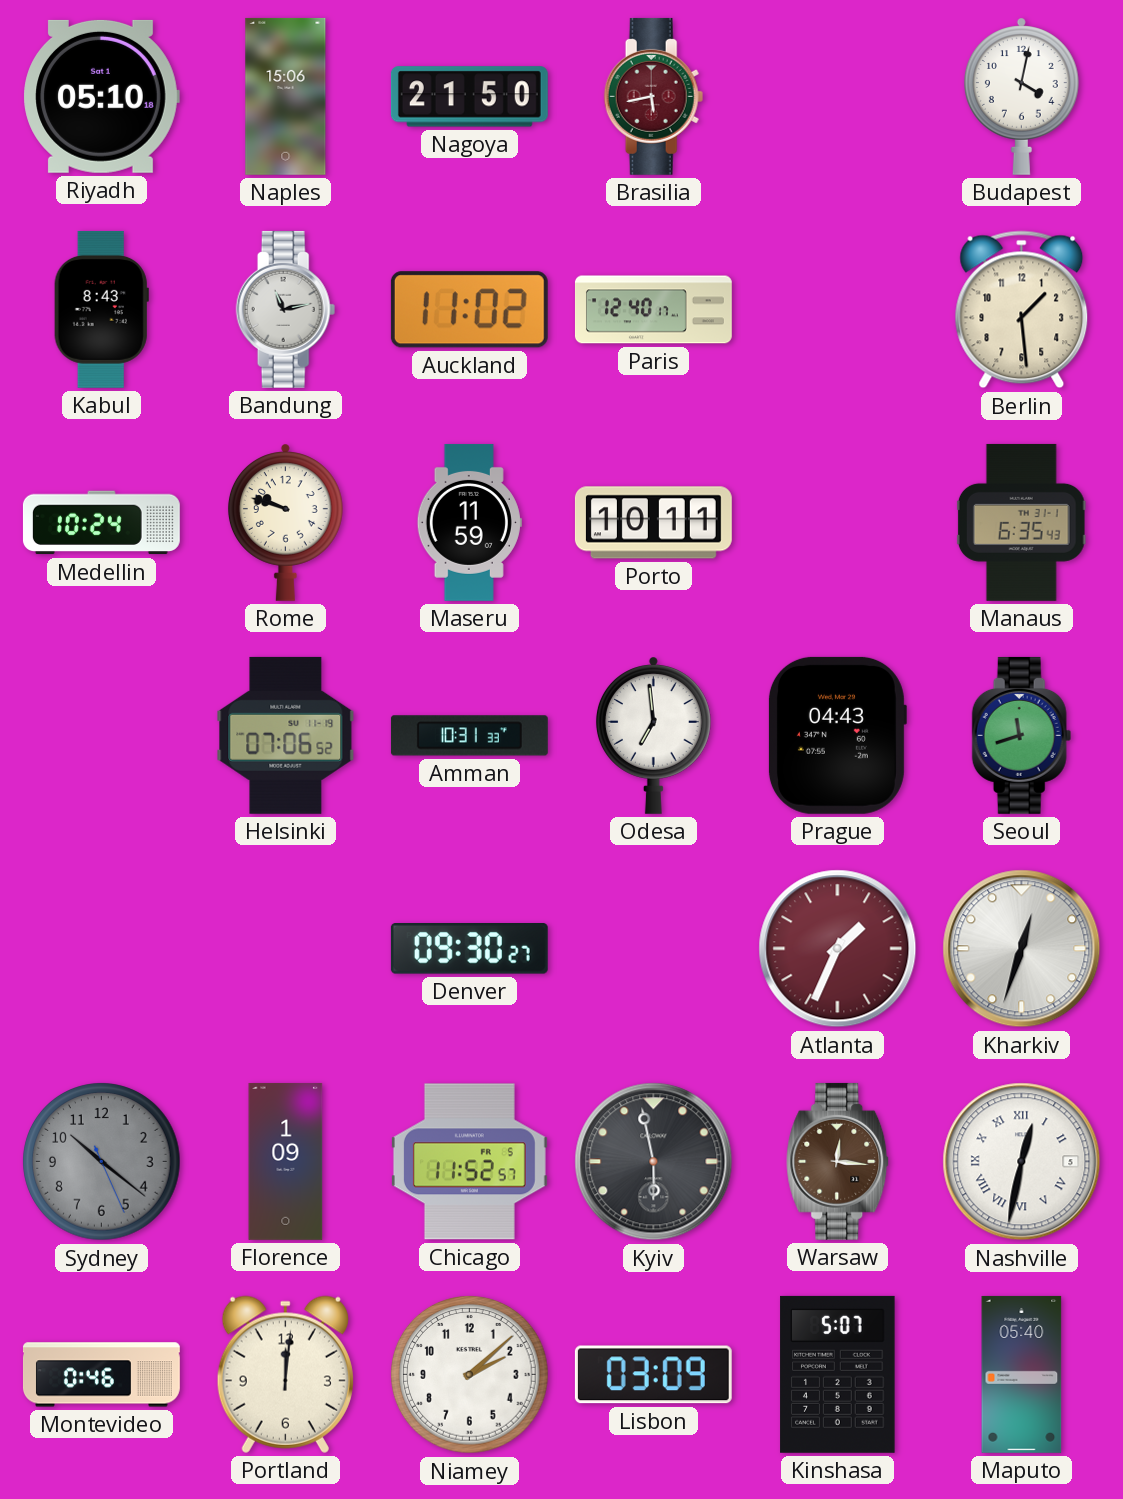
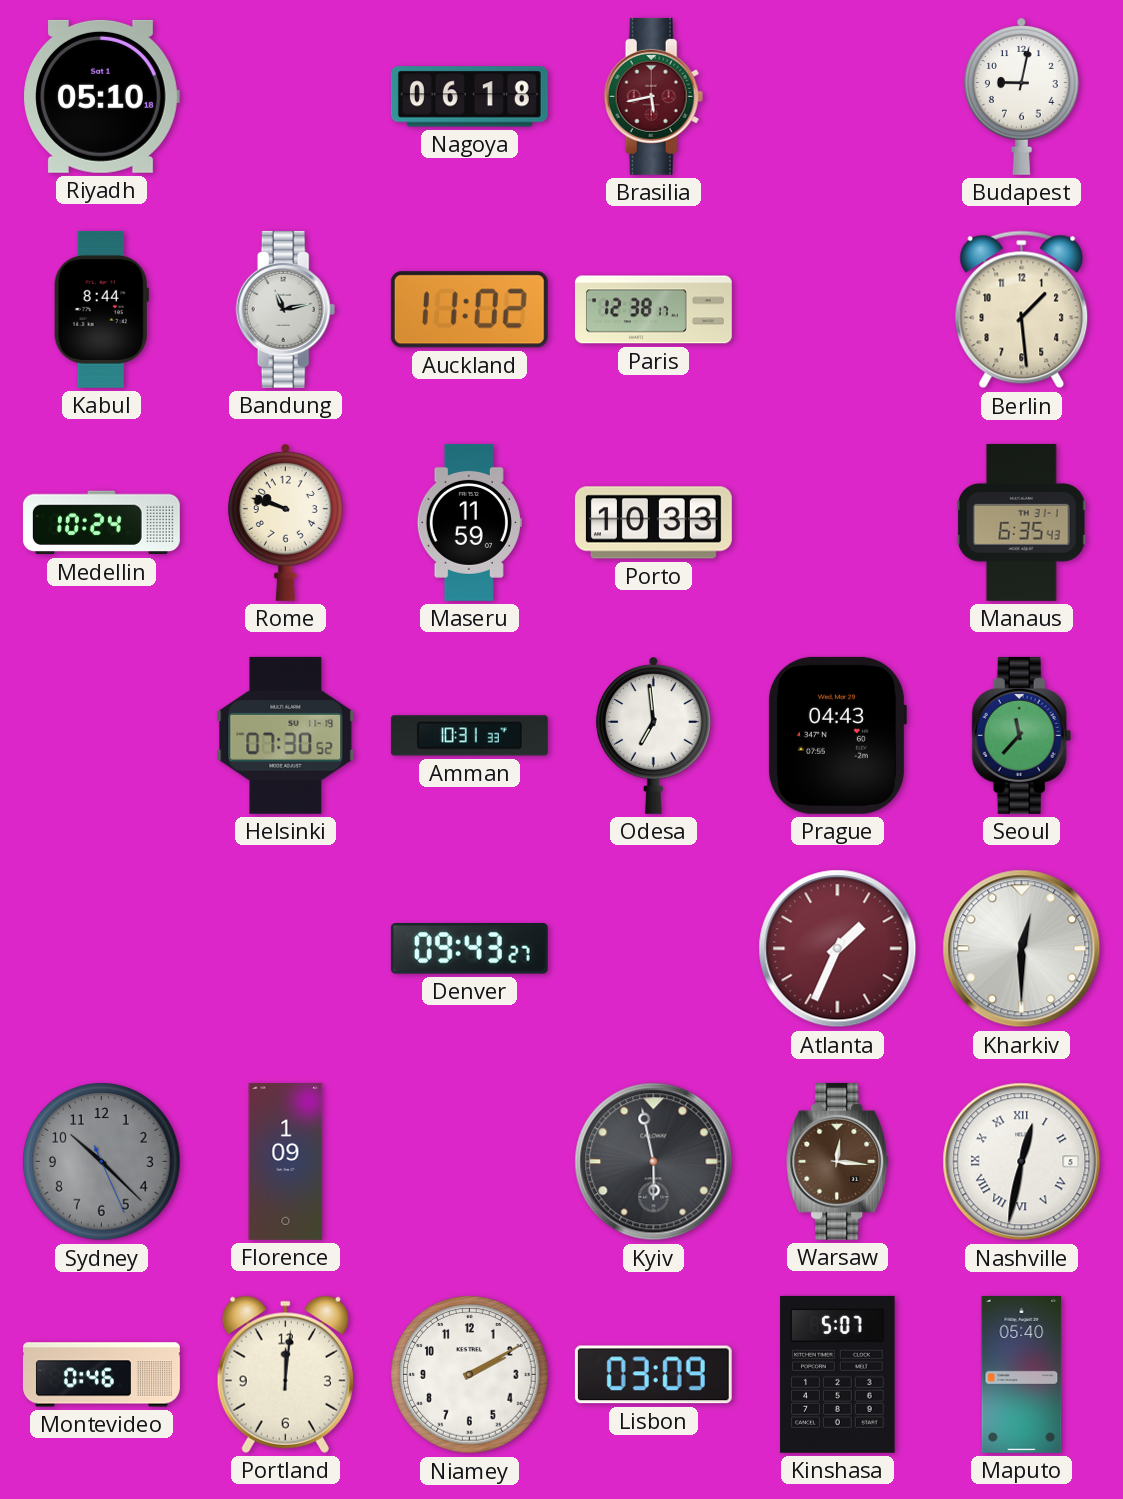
Naples: 15:06 -> none (286, 96)
Nagoya: 21:50 -> 06:18 (469, 97)
Budapest: 4:02 -> 9:02 (1021, 96)
Kabul: 8:43 -> 8:44 (101, 309)
Paris: 12:40 -> 12:38 (653, 310)
Porto: 10:11 -> 10:33 (653, 523)
Helsinki: 07:06 -> 07:30 (286, 735)
Seoul: 11:42 -> 11:37 (1022, 735)
Denver: 09:30 -> 09:43 (469, 949)
Kharkiv: 12:33 -> 12:30 (1022, 949)
Sydney: 10:21 -> 10:22 (102, 1162)
Chicago: 11:52 -> none (469, 1162)
Niamey: 2:08 -> 2:10 (470, 1375)
